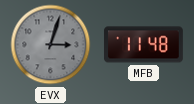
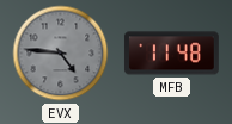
EVX: 3:03 -> 4:46 (61, 54)
